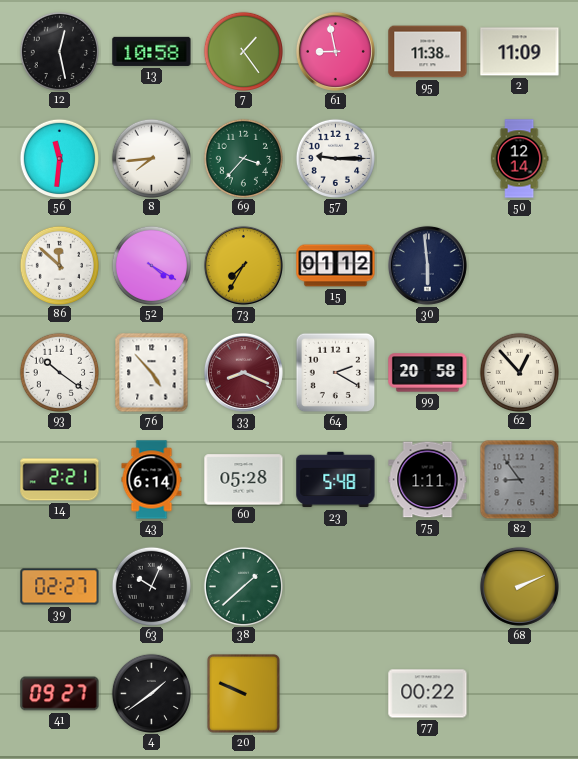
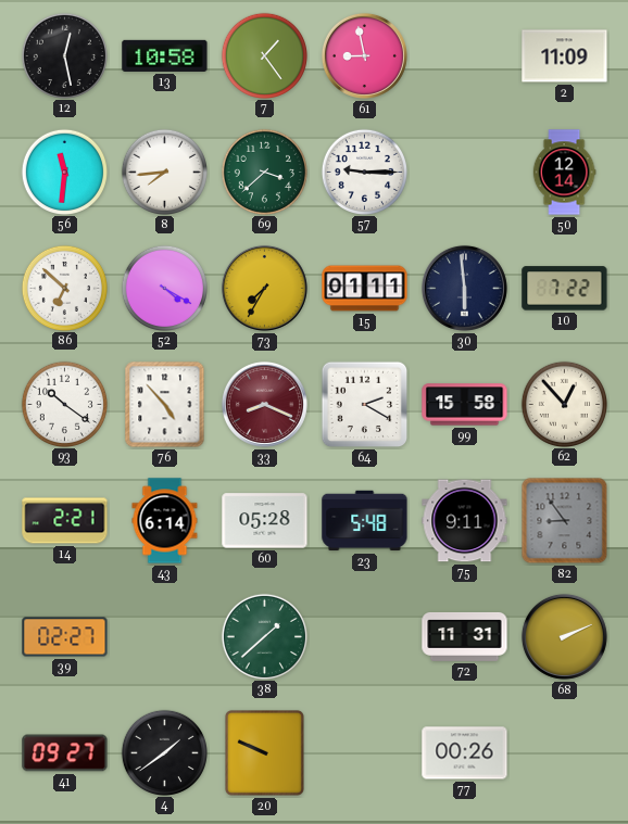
95: 11:38 -> none (428, 52)
69: 3:37 -> 3:38 (264, 172)
86: 11:52 -> 6:52 (64, 288)
15: 01:12 -> 01:11 (365, 289)
10: none -> 7:22 (565, 289)
99: 20:58 -> 15:58 (465, 405)
75: 1:11 -> 9:11 (465, 521)
63: 10:04 -> none (151, 586)
72: none -> 11:31 (465, 636)
77: 00:22 -> 00:26 (465, 753)
